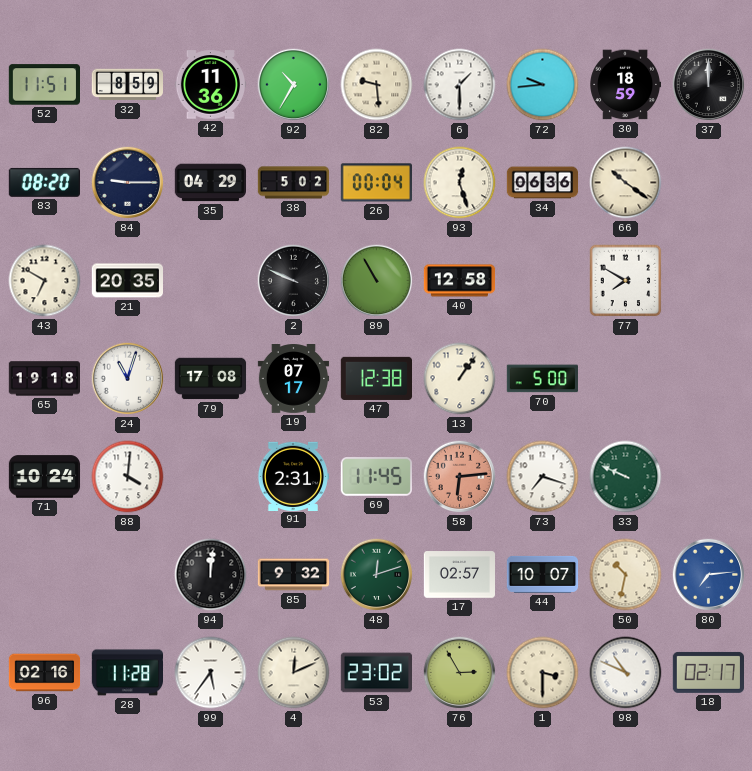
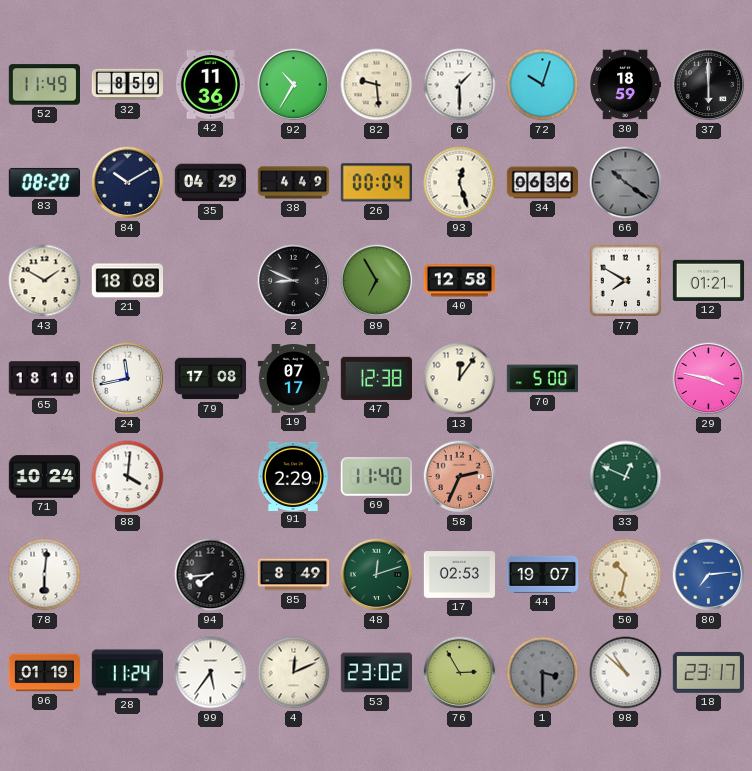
52: 11:51 -> 11:49 (44, 85)
72: 9:44 -> 10:03 (543, 85)
37: 12:00 -> 6:00 (709, 85)
84: 9:15 -> 10:10 (128, 183)
38: 5:02 -> 4:49 (294, 183)
66 dial: cream -> grey (626, 183)
43: 6:50 -> 1:50 (45, 281)
21: 20:35 -> 18:08 (128, 281)
2: 9:49 -> 8:49 (294, 281)
89: 10:55 -> 6:55 (377, 281)
12: none -> 01:21 (709, 280)
65: 19:18 -> 18:10 (44, 379)
24: 11:03 -> 11:43 (128, 379)
13: 1:06 -> 12:06 (460, 379)
29: none -> 3:47 (709, 379)
91: 2:31 -> 2:29 (292, 476)
69: 11:45 -> 11:40 (376, 477)
58: 6:14 -> 2:34 (460, 477)
73: 7:18 -> none (543, 477)
33: 9:49 -> 12:49 (626, 477)
78: none -> 6:01 (45, 575)
94: 12:01 -> 7:44 (211, 575)
85: 9:32 -> 8:49 (294, 575)
17: 02:57 -> 02:53 (460, 575)
44: 10:07 -> 19:07 (543, 574)
96: 02:16 -> 01:19 (45, 673)
28: 11:28 -> 11:24 (128, 673)
1 dial: cream -> grey (543, 673)
98: 10:49 -> 10:52 (626, 673)
18: 02:17 -> 23:17 (708, 672)
